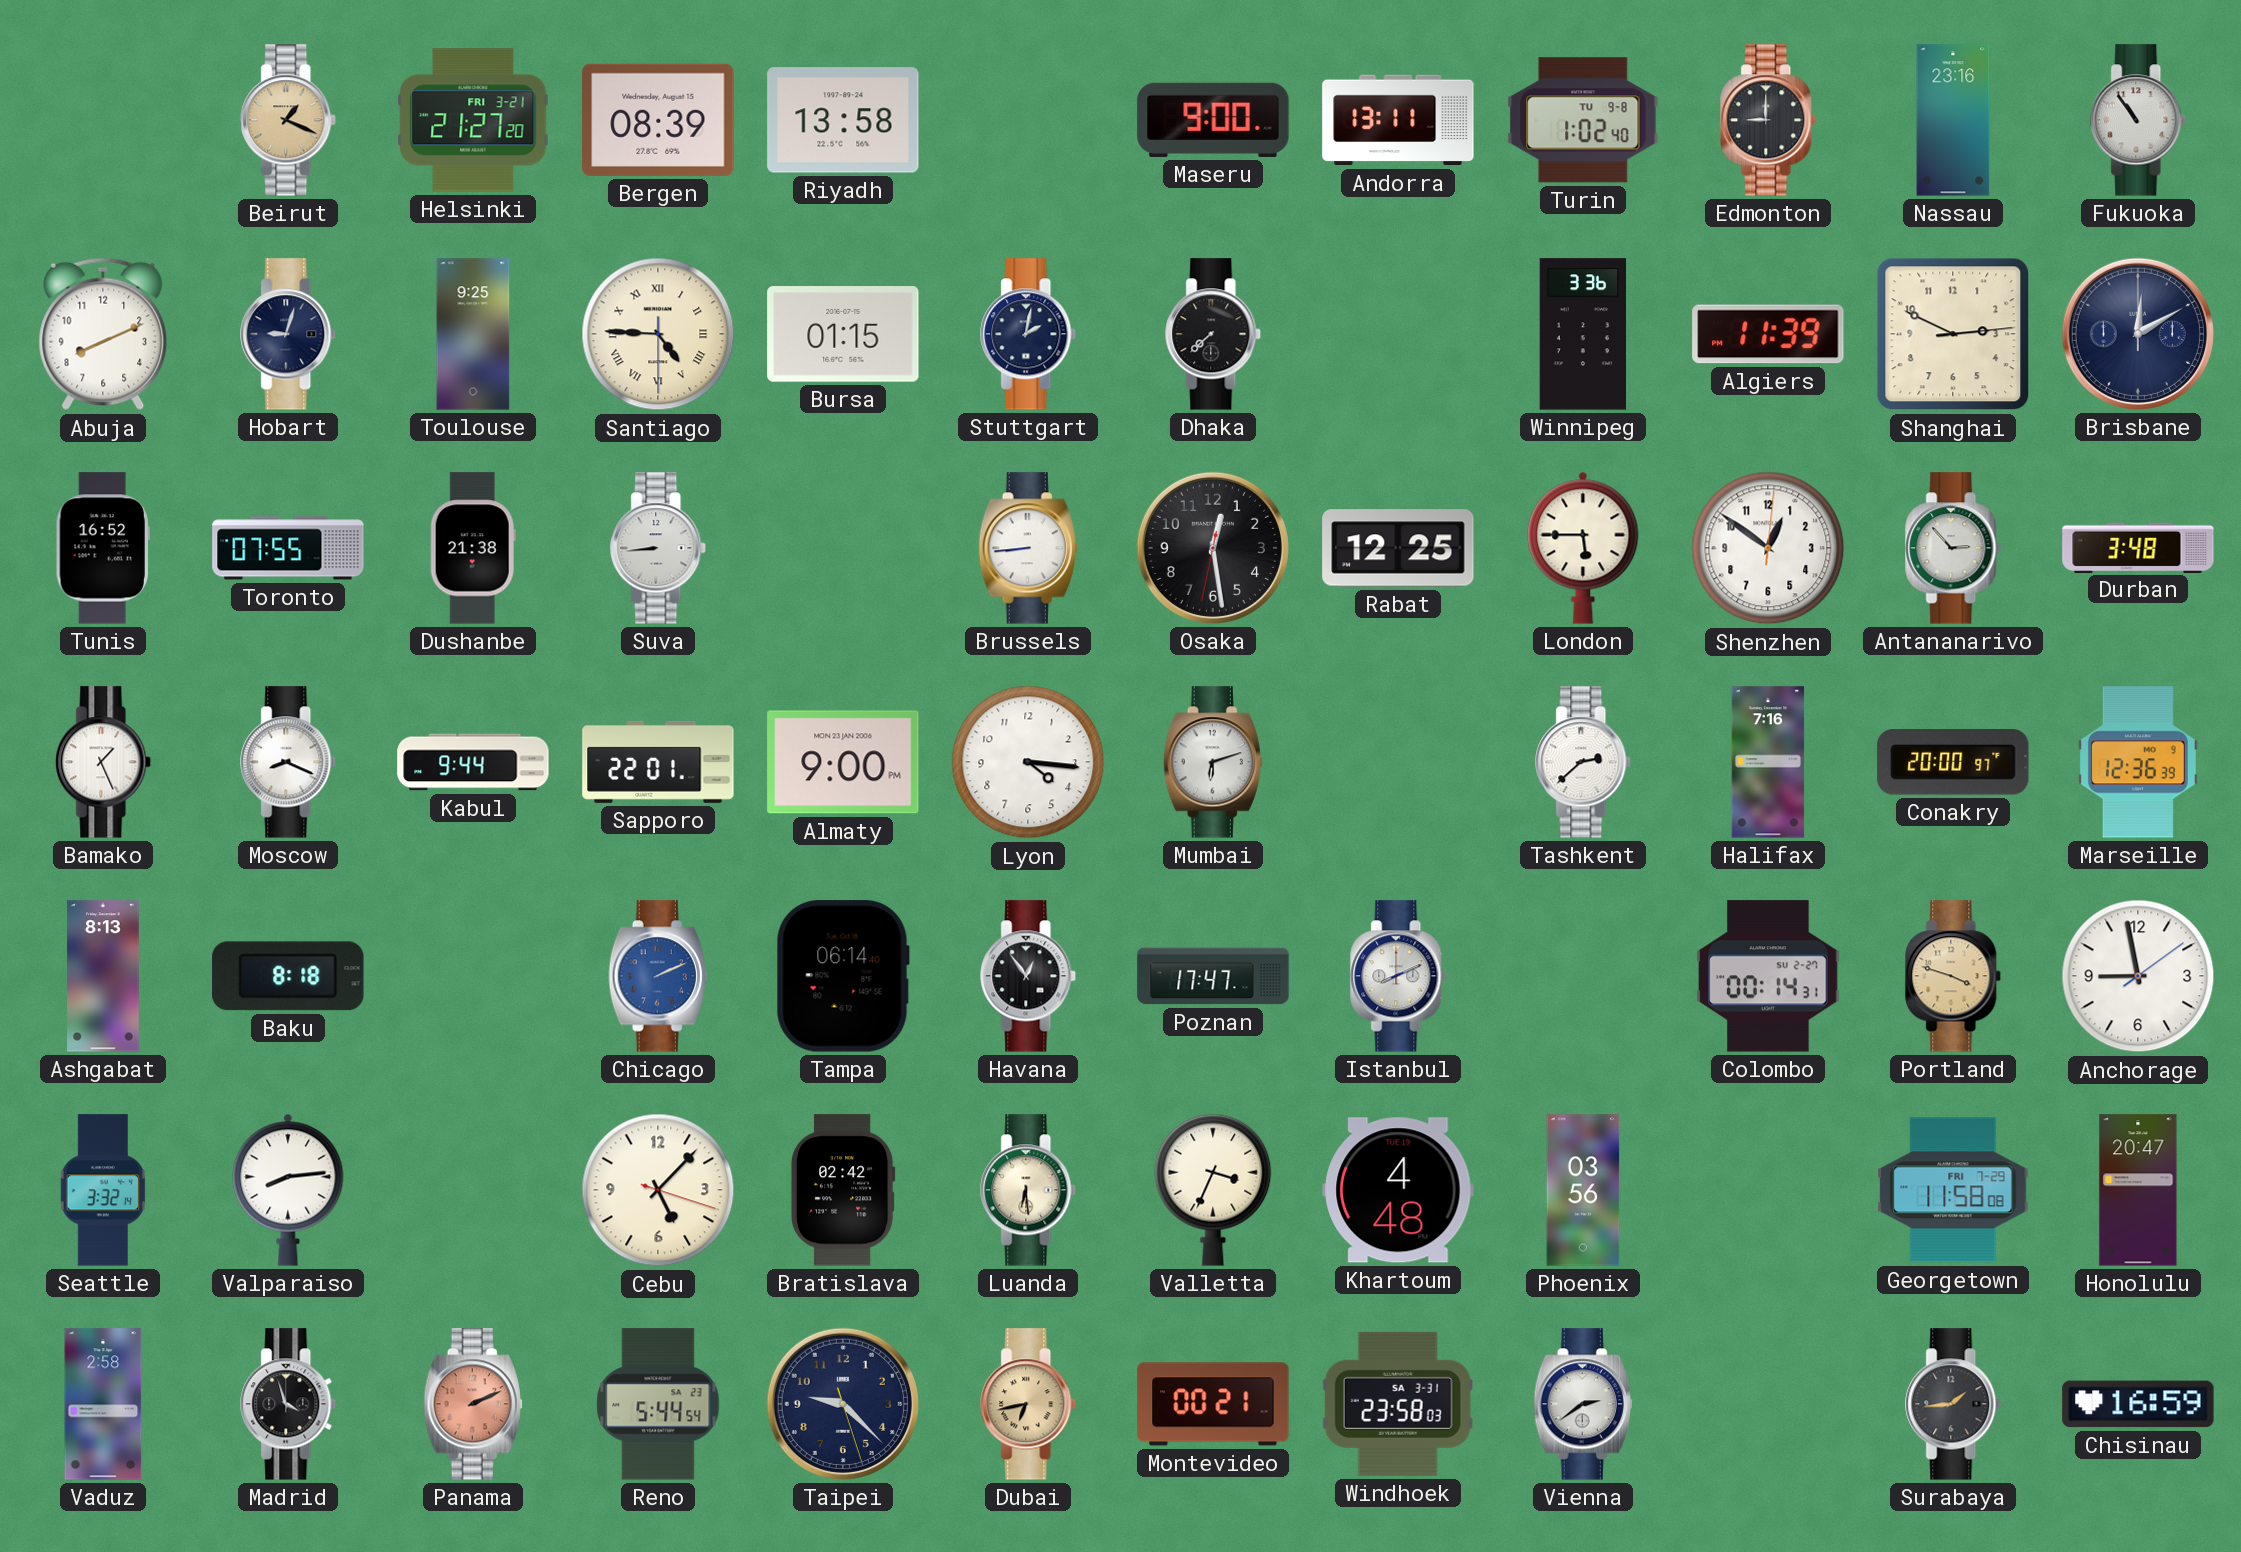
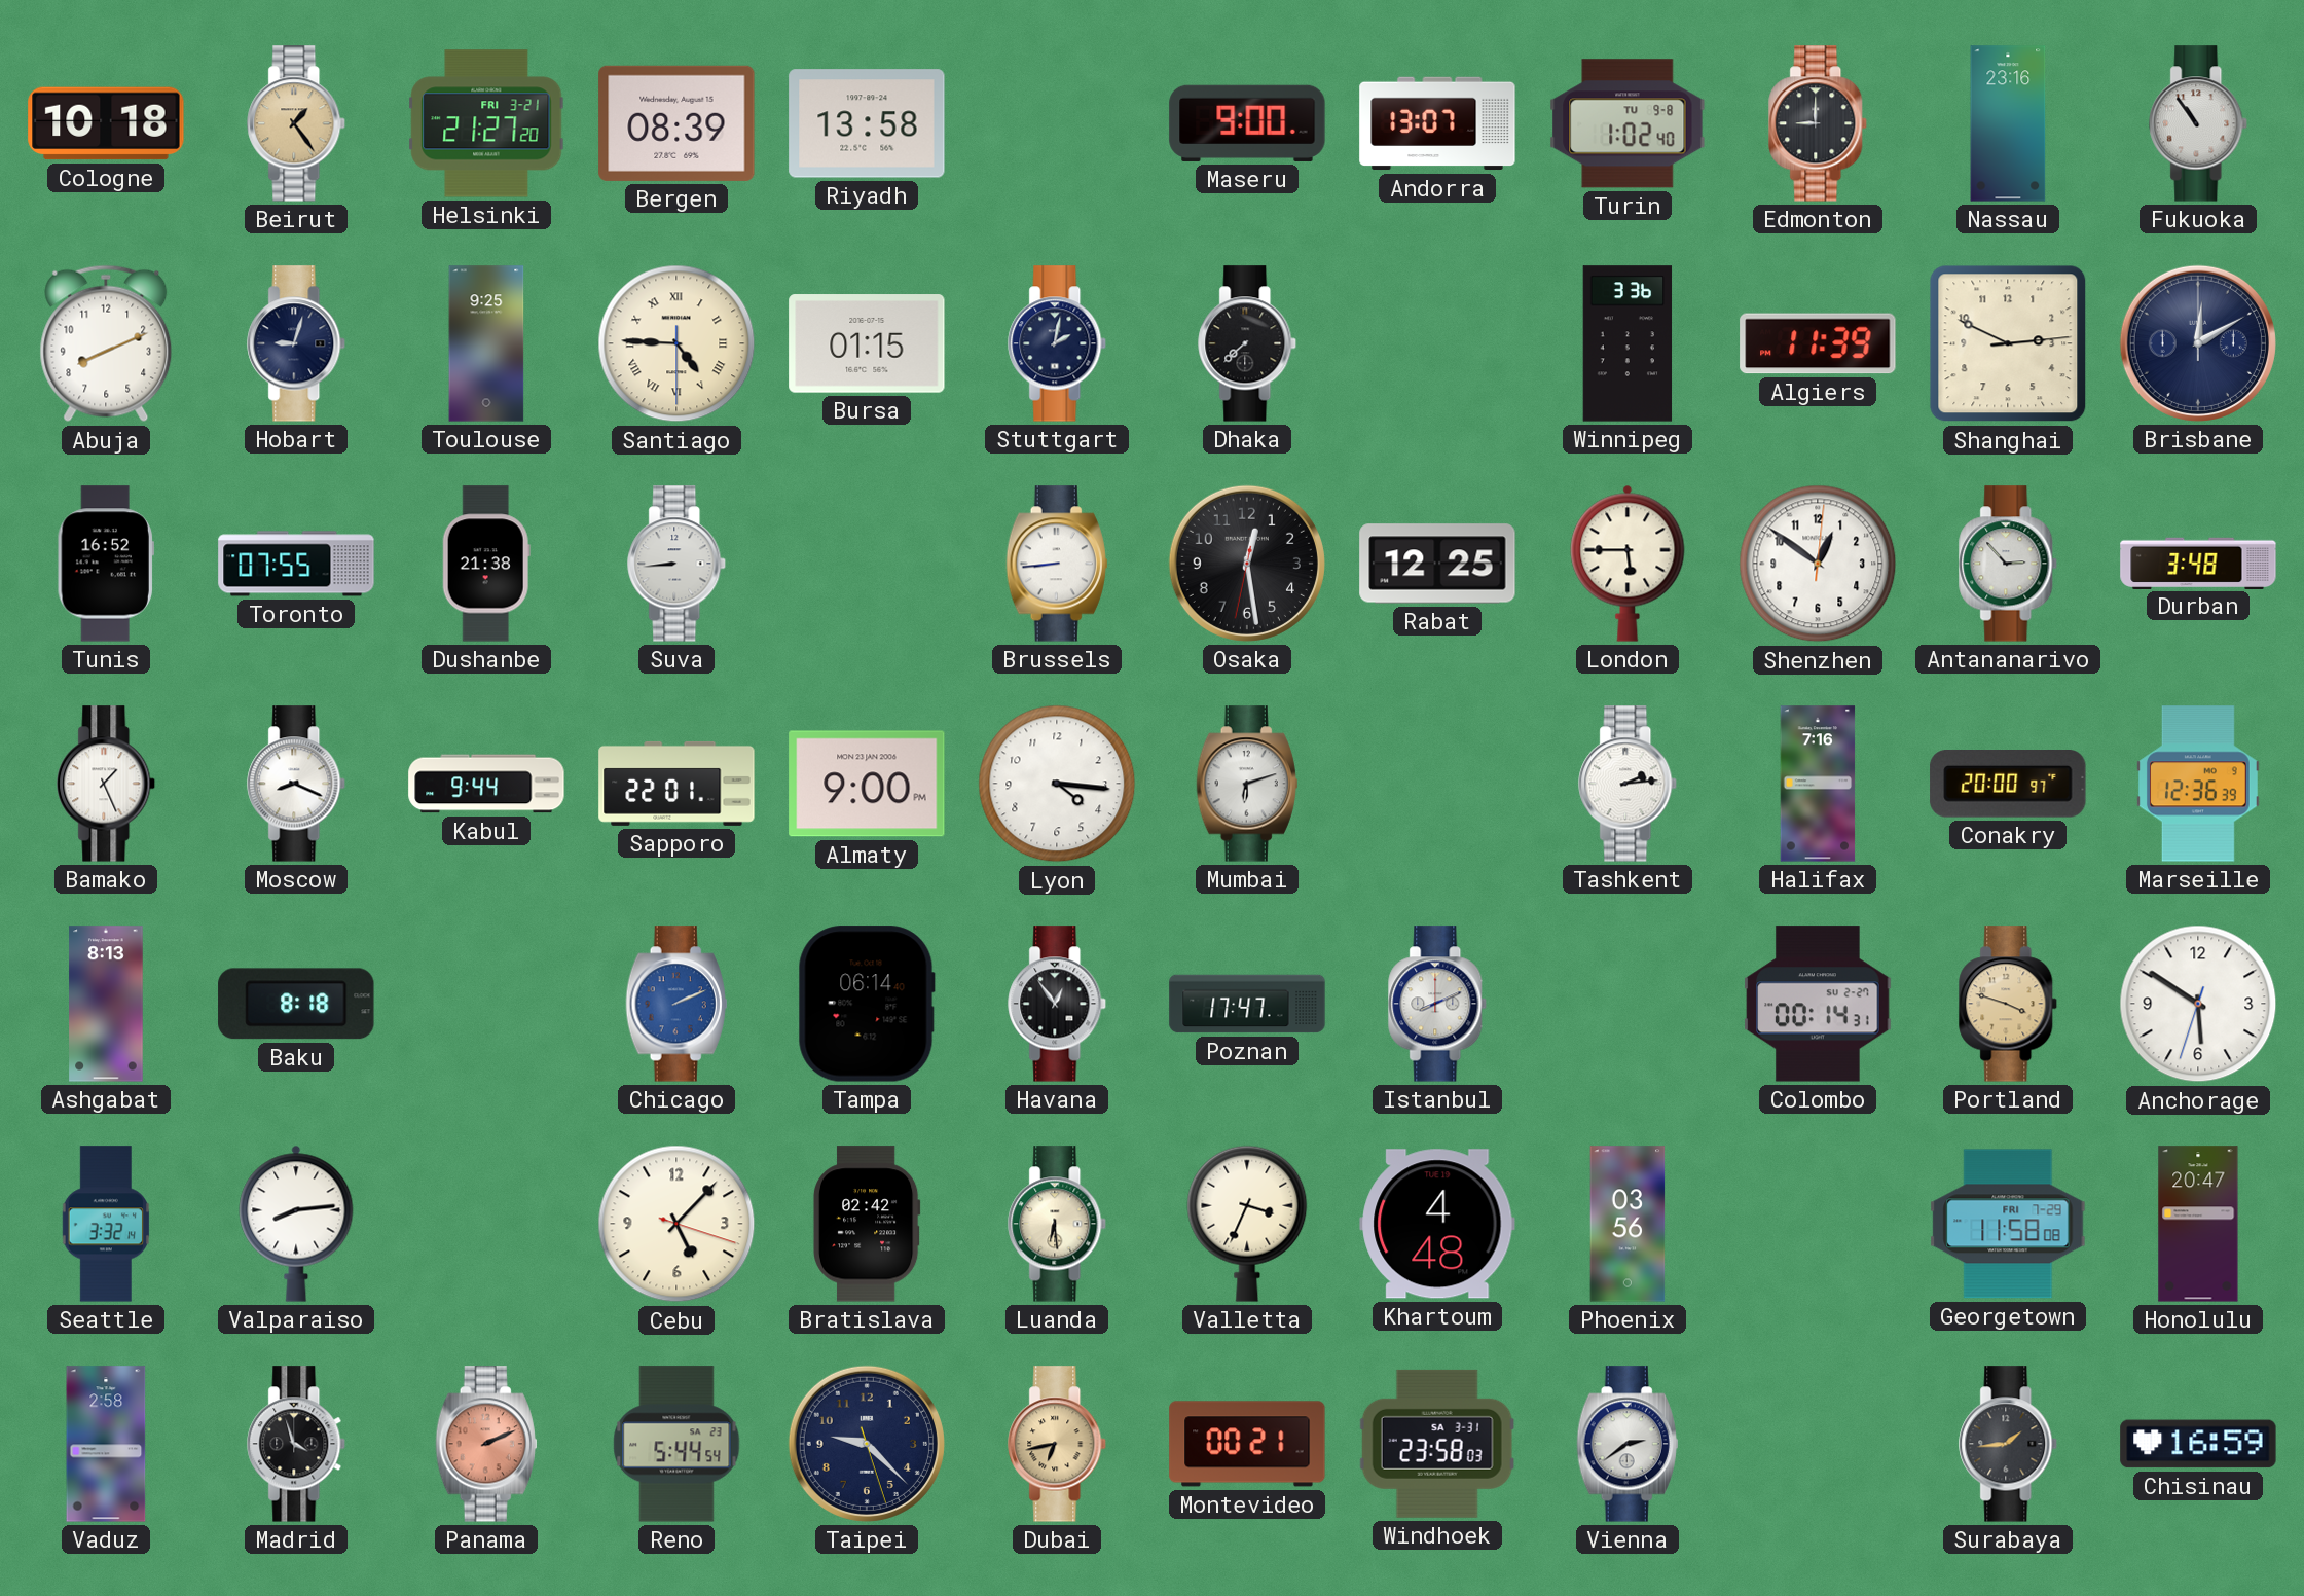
Cologne: none -> 10:18 (106, 123)
Beirut: 1:19 -> 1:24 (297, 123)
Andorra: 13:11 -> 13:07 (1437, 123)
Tashkent: 2:38 -> 2:14 (1629, 784)
Anchorage: 8:58 -> 5:50 (2198, 1004)
